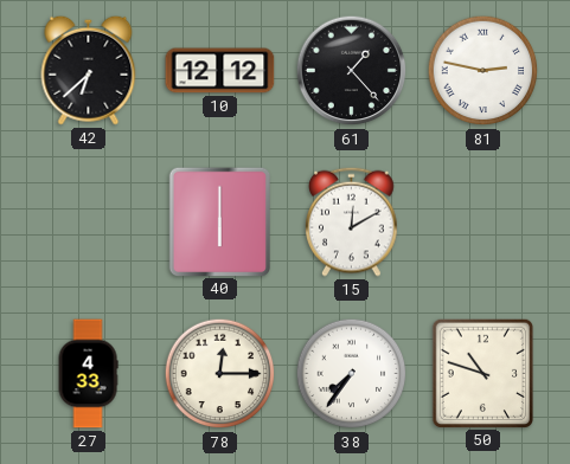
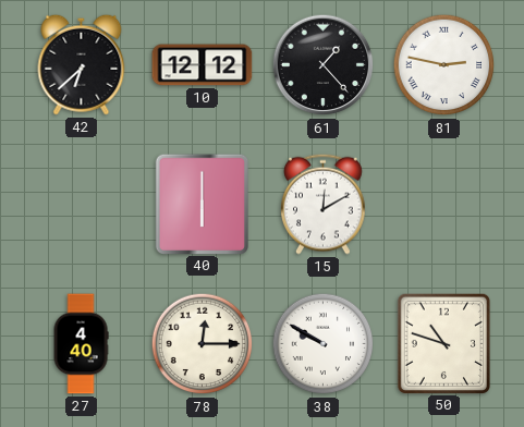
27: 4:33 -> 4:40 (81, 344)
38: 7:36 -> 9:50 (324, 344)
